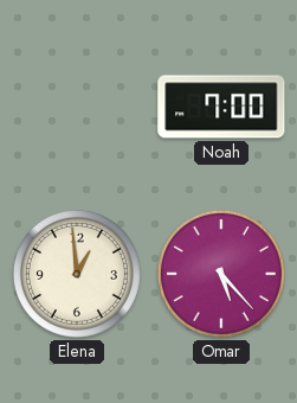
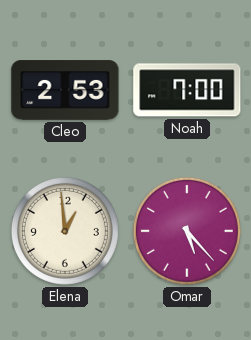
Cleo: none -> 2:53 (65, 90)
